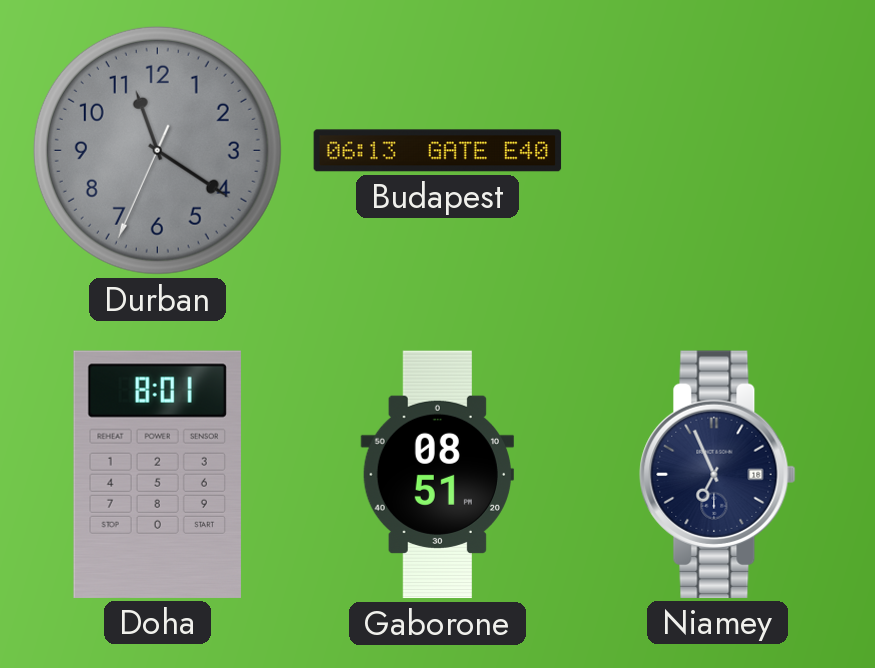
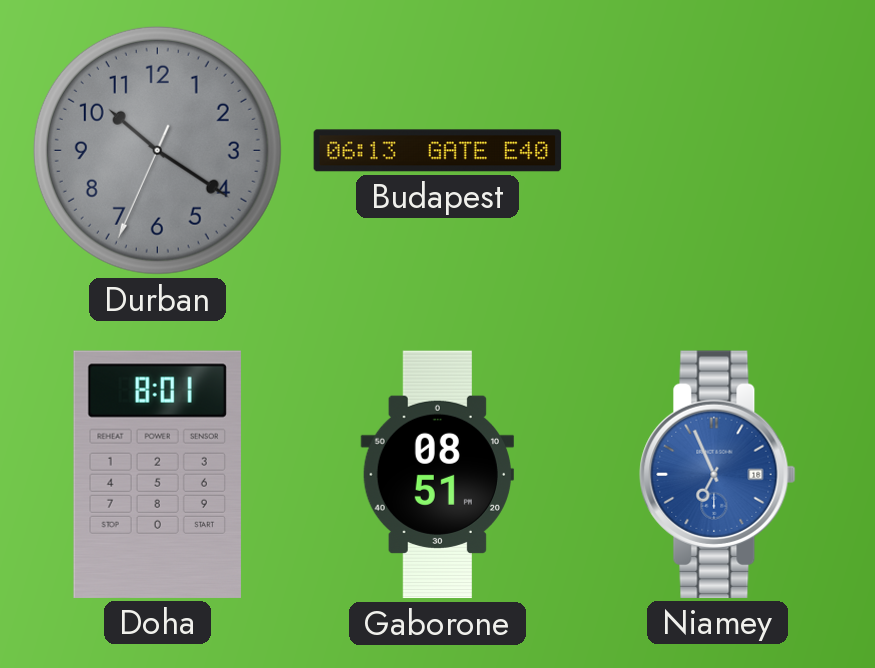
Durban: 11:20 -> 10:20 (157, 150)
Niamey dial: navy -> blue (718, 474)
